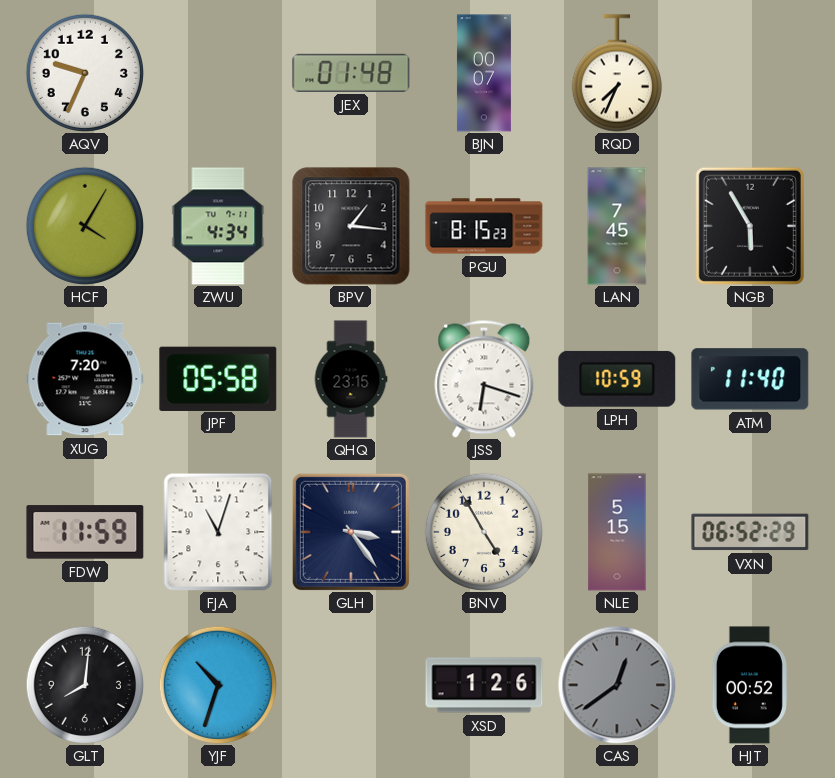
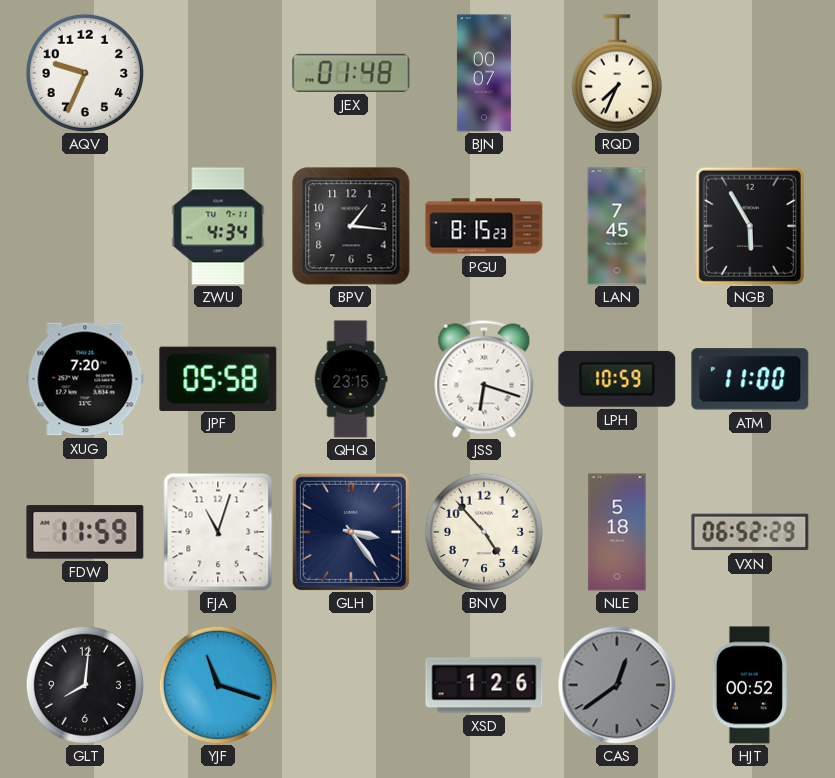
HCF: 4:05 -> none (85, 226)
ATM: 11:40 -> 11:00 (750, 379)
BNV: 4:55 -> 4:53 (484, 532)
NLE: 5:15 -> 5:18 (617, 532)
YJF: 10:33 -> 11:18 (218, 685)
